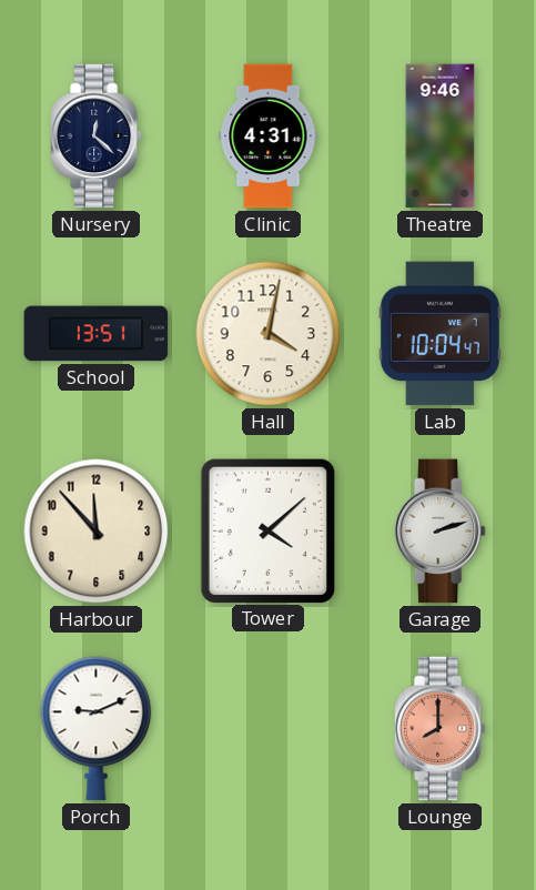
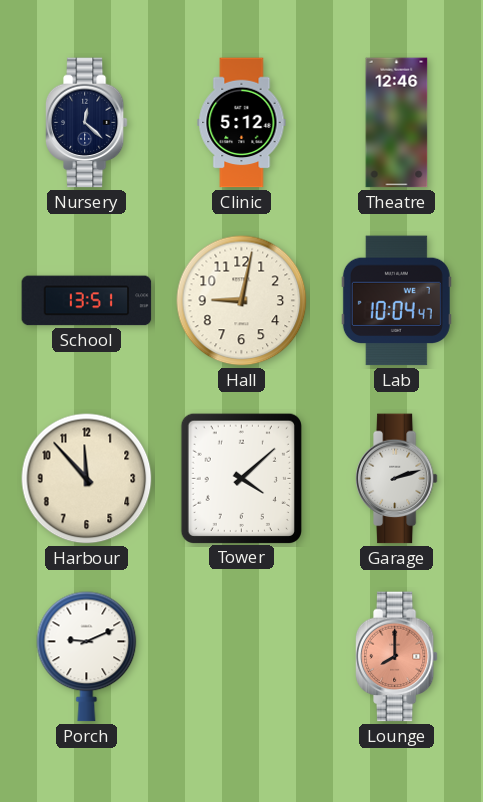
Clinic: 4:31 -> 5:12 (242, 123)
Theatre: 9:46 -> 12:46 (397, 123)
Hall: 4:02 -> 9:02 (242, 301)
